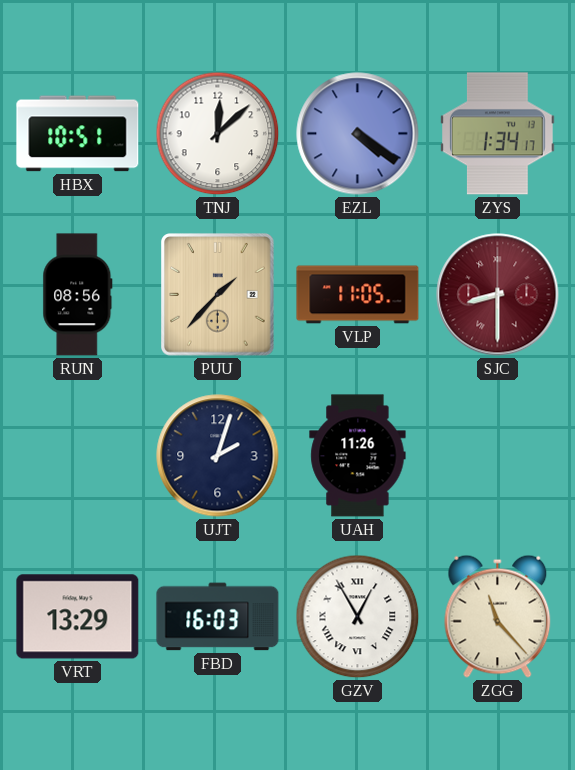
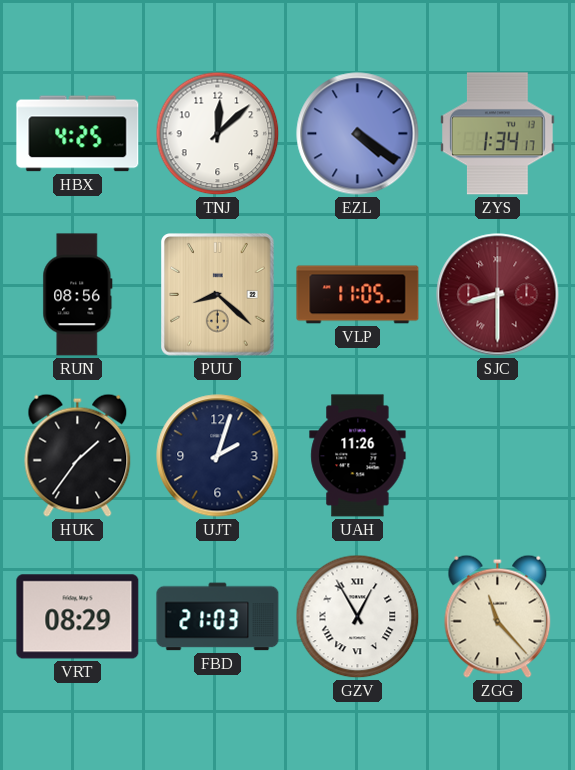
HBX: 10:51 -> 4:25 (78, 134)
PUU: 1:37 -> 8:22 (218, 295)
HUK: none -> 1:36 (78, 455)
VRT: 13:29 -> 08:29 (78, 617)
FBD: 16:03 -> 21:03 (218, 617)
